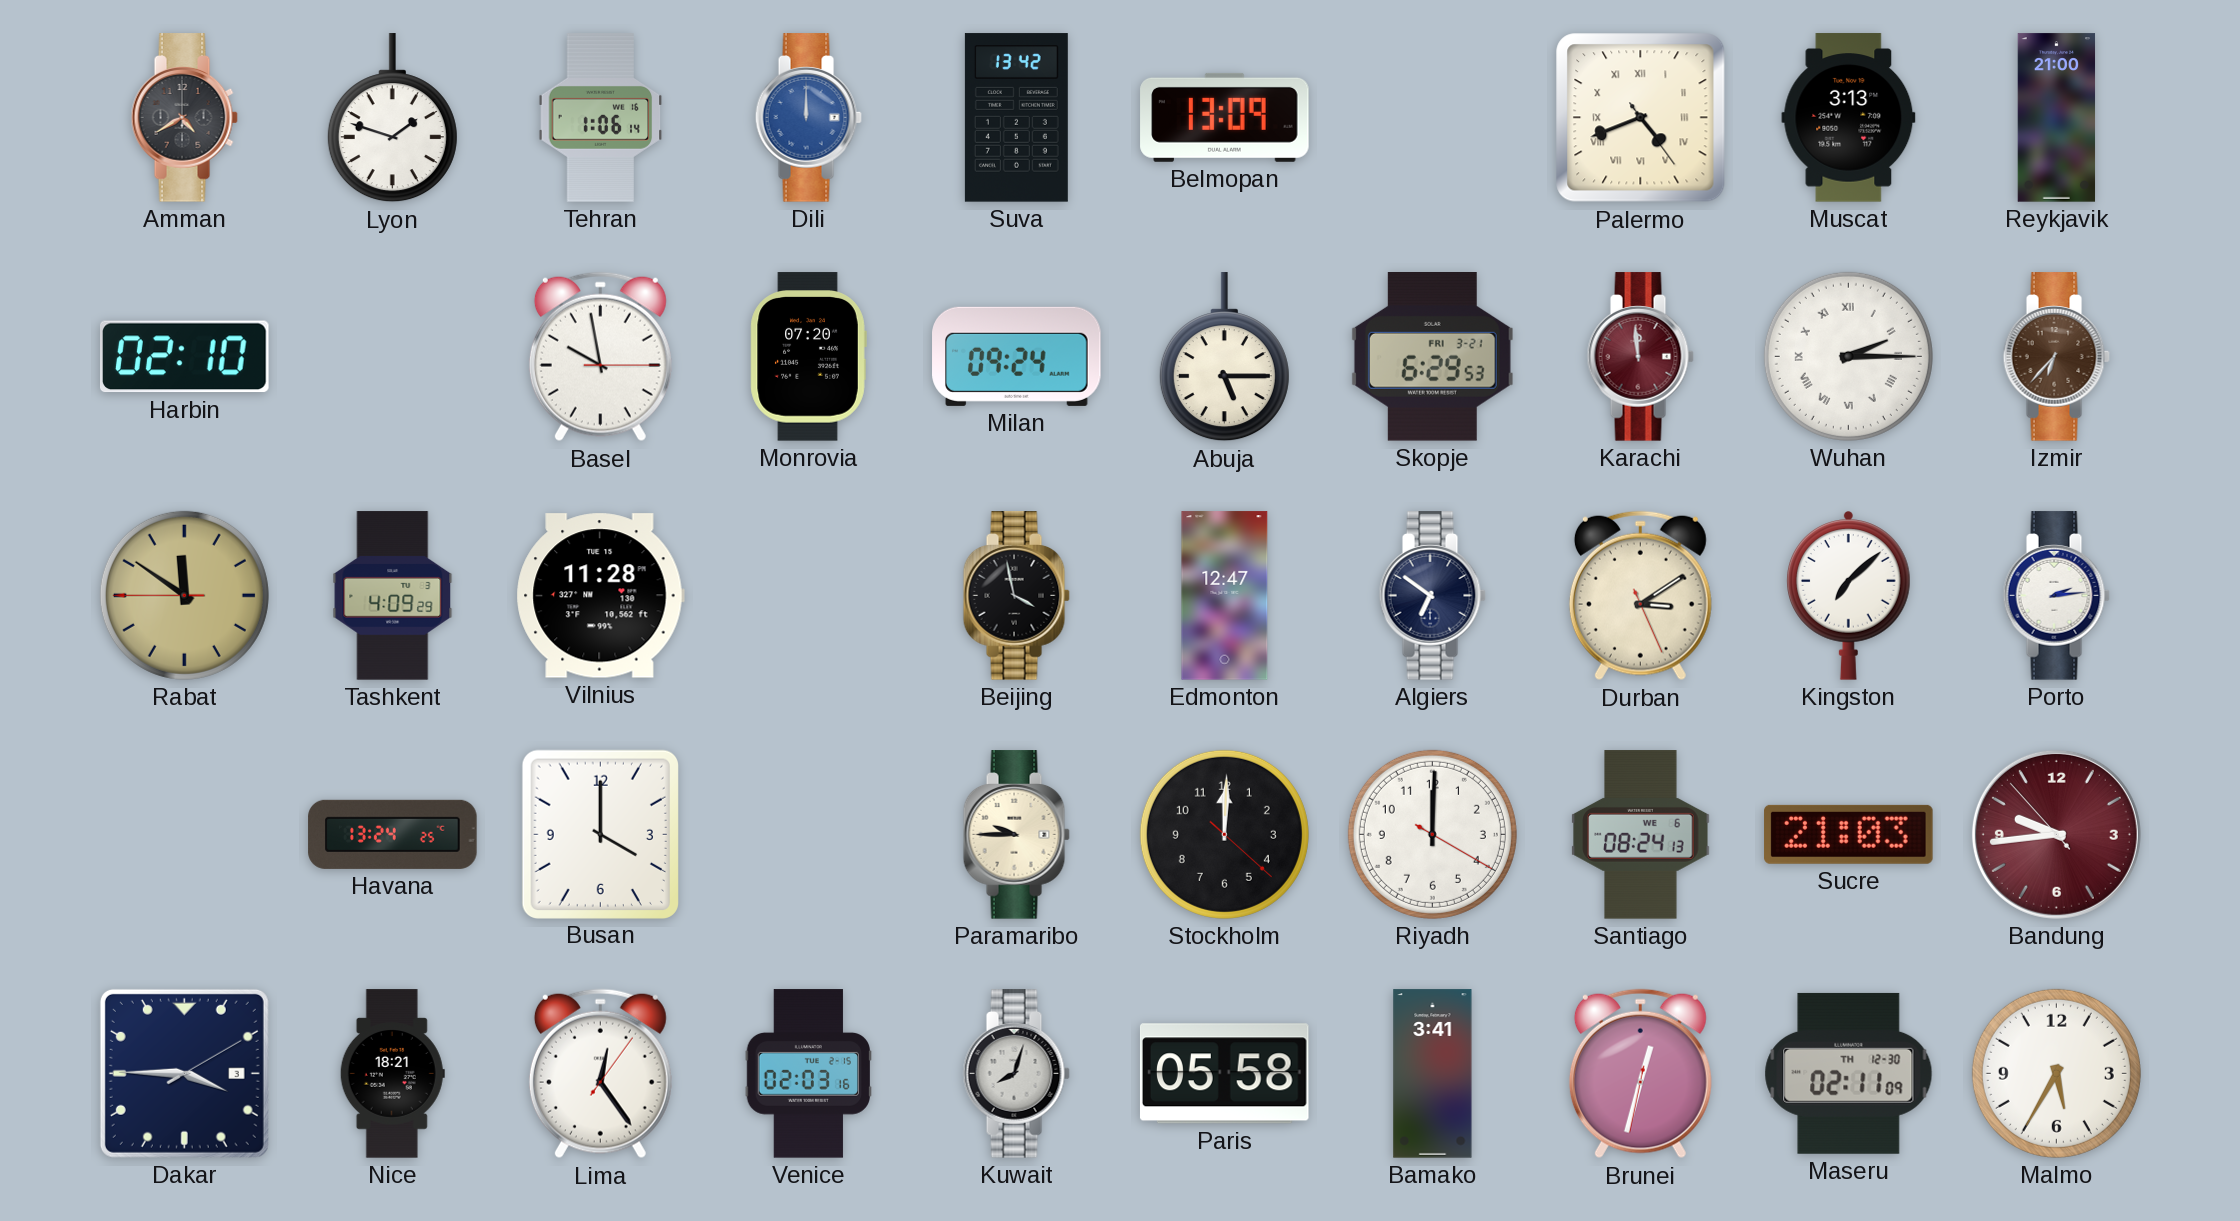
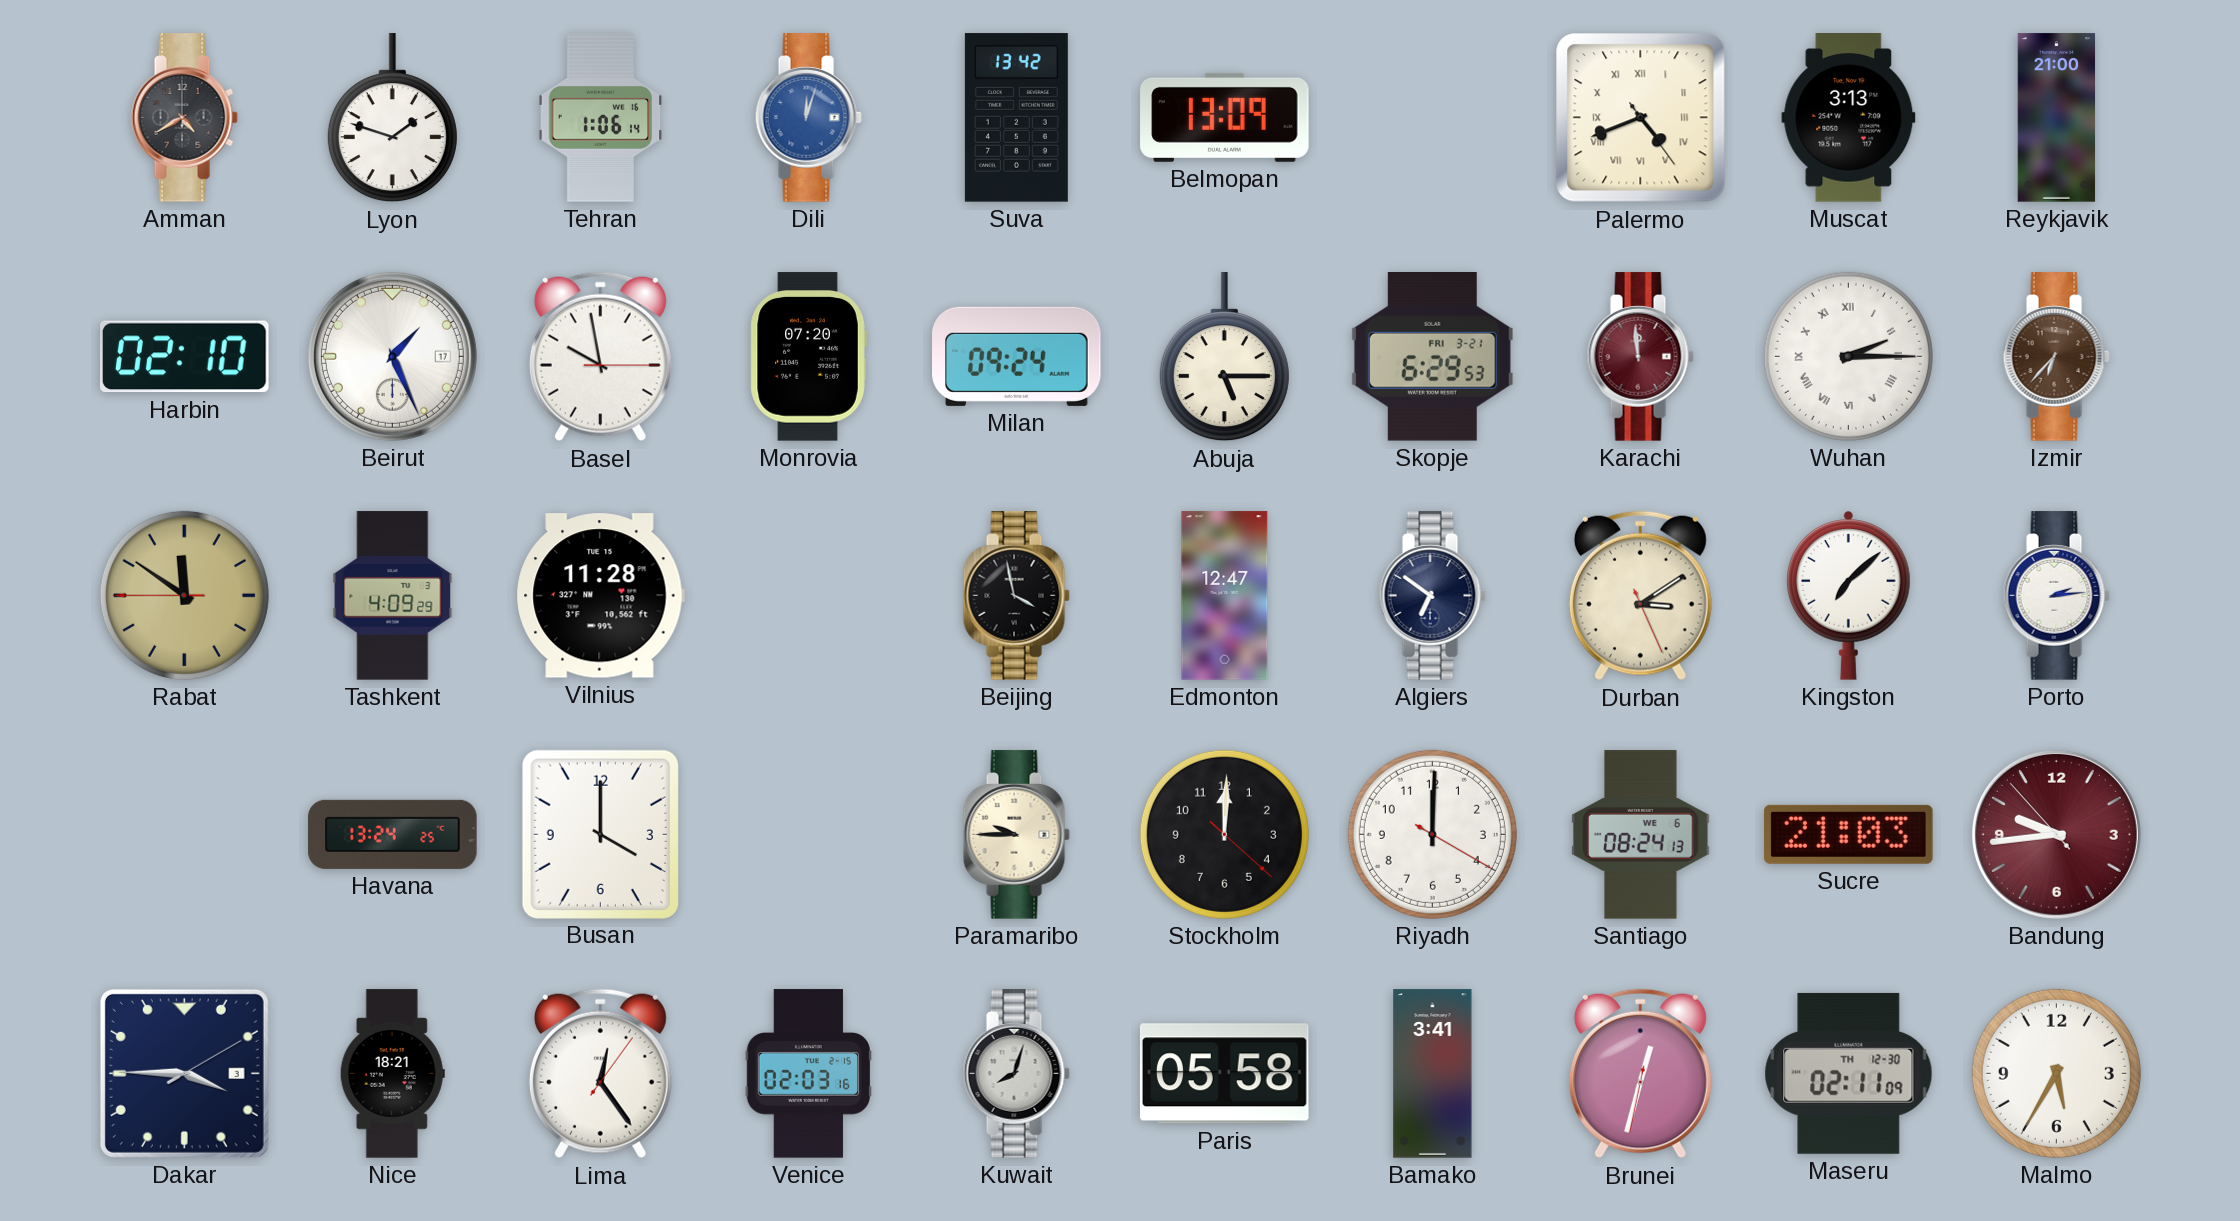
Dili: 12:00 -> 12:03 (808, 118)
Beirut: none -> 1:26 (392, 356)
